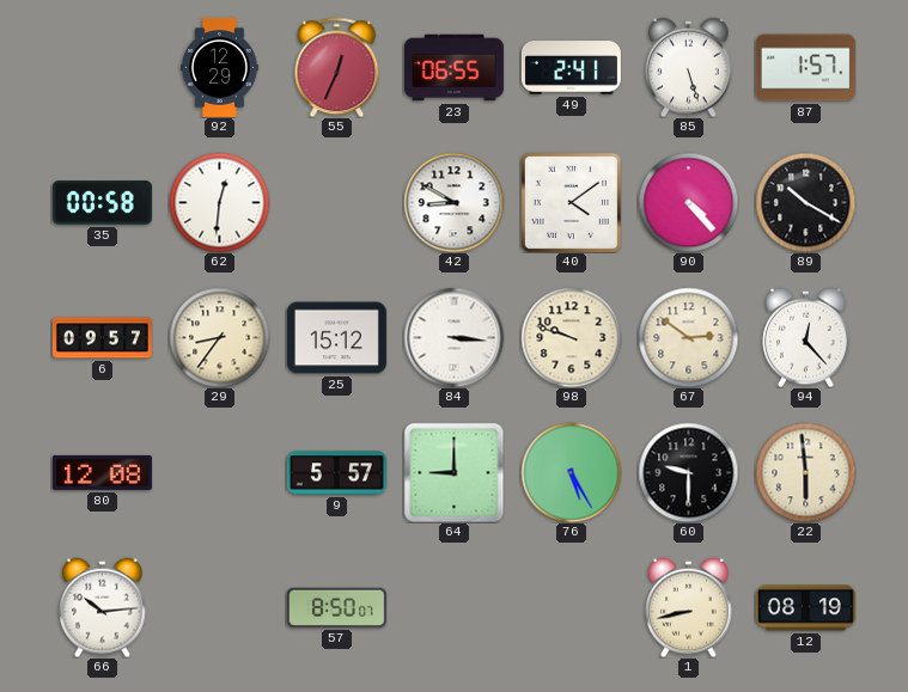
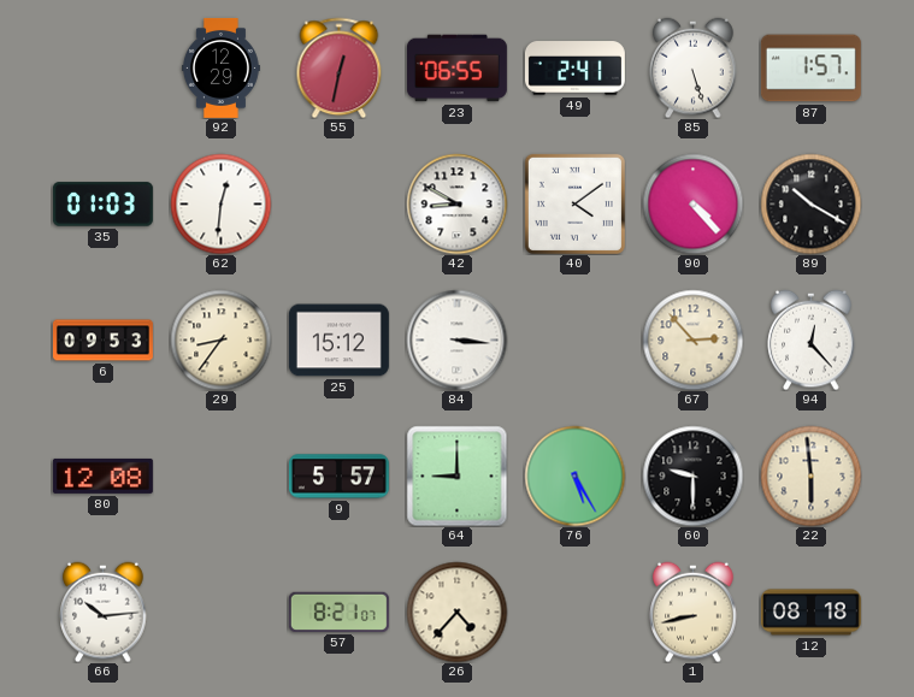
55: 12:34 -> 12:32 (340, 67)
35: 00:58 -> 01:03 (102, 205)
6: 09:57 -> 09:53 (102, 341)
98: 9:48 -> none (571, 337)
67: 2:51 -> 2:53 (692, 339)
57: 8:50 -> 8:21 (338, 612)
26: none -> 4:37 (456, 612)
12: 08:19 -> 08:18 (810, 613)
